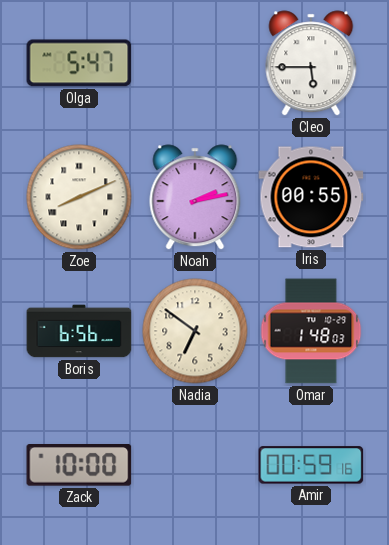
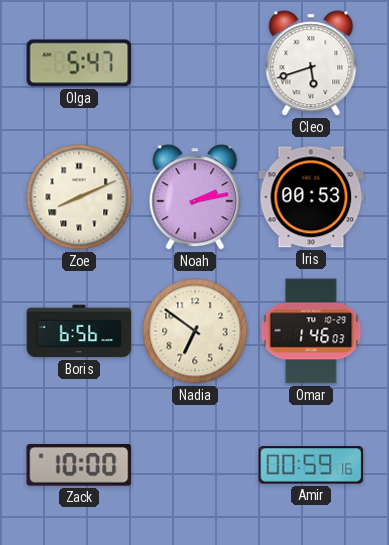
Cleo: 5:45 -> 5:42 (311, 63)
Iris: 00:55 -> 00:53 (311, 197)
Omar: 1:48 -> 1:46 (311, 331)
